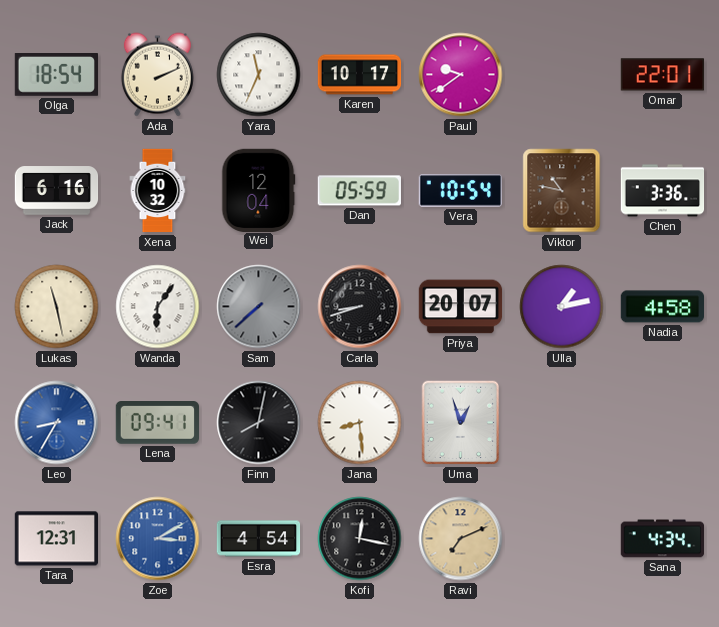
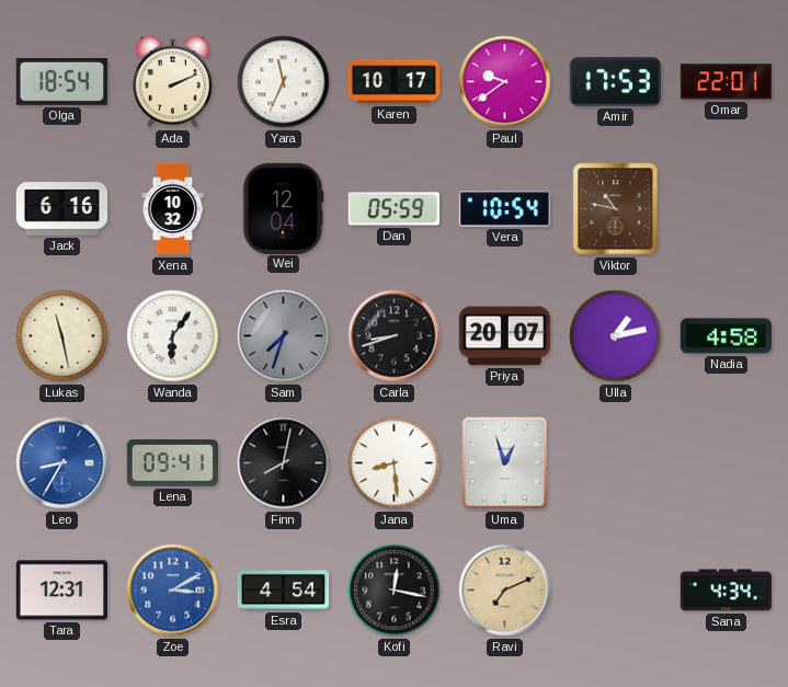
Amir: none -> 17:53 (615, 82)
Chen: 3:36 -> none (663, 191)
Sam: 7:38 -> 7:33 (284, 336)
